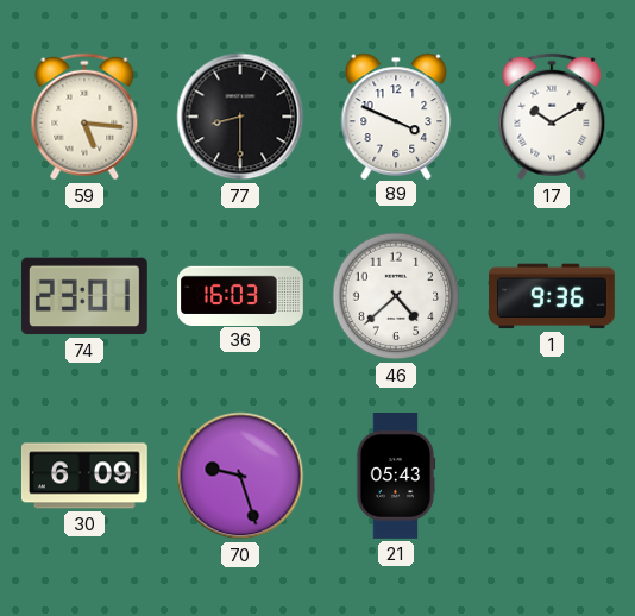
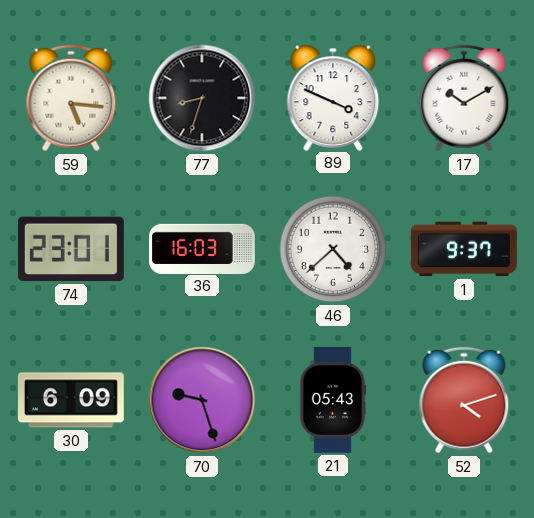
77: 8:30 -> 8:33 (202, 98)
1: 9:36 -> 9:37 (464, 249)
52: none -> 4:12 (464, 400)
